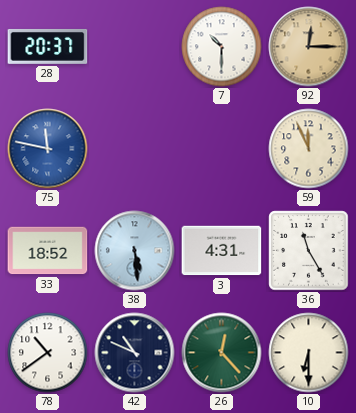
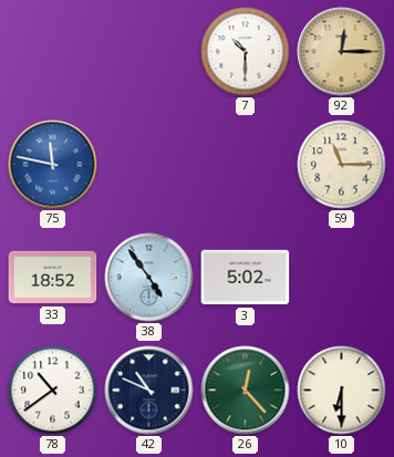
28: 20:37 -> none (48, 46)
59: 11:56 -> 11:15 (342, 165)
38: 5:29 -> 4:54 (149, 278)
3: 4:31 -> 5:02 (246, 278)
36: 11:25 -> none (309, 251)
